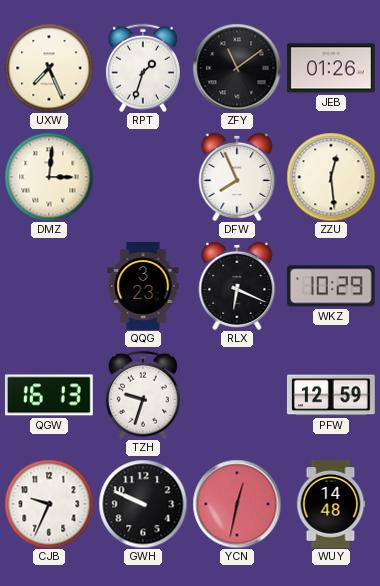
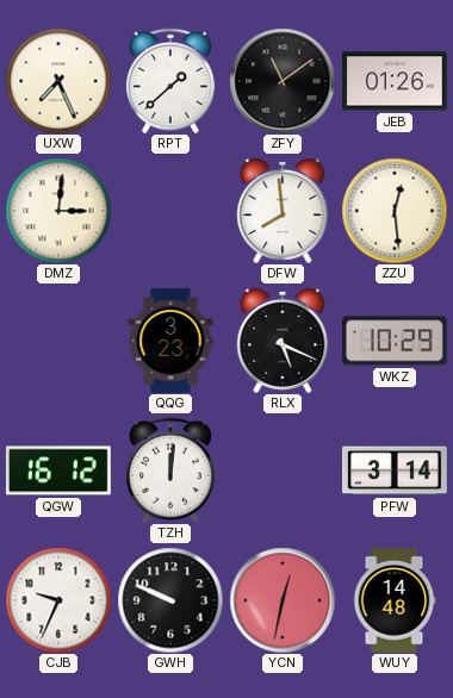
RPT: 1:33 -> 1:38 (170, 81)
DFW: 7:56 -> 7:59 (283, 211)
RLX: 6:19 -> 5:19 (283, 341)
QGW: 16:13 -> 16:12 (58, 470)
TZH: 9:33 -> 12:01 (170, 470)
PFW: 12:59 -> 3:14 (395, 470)
